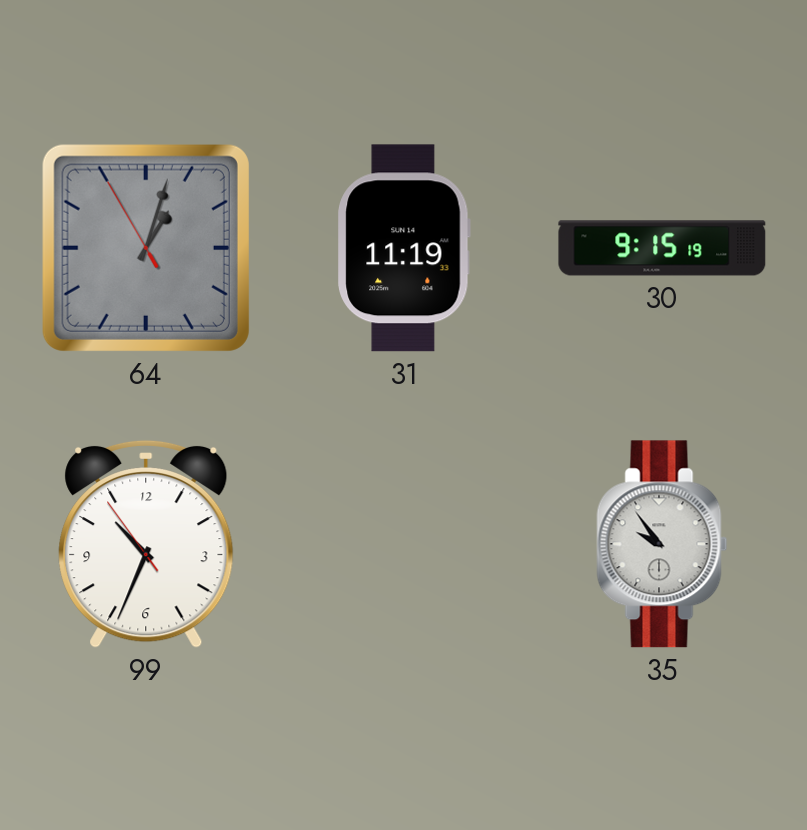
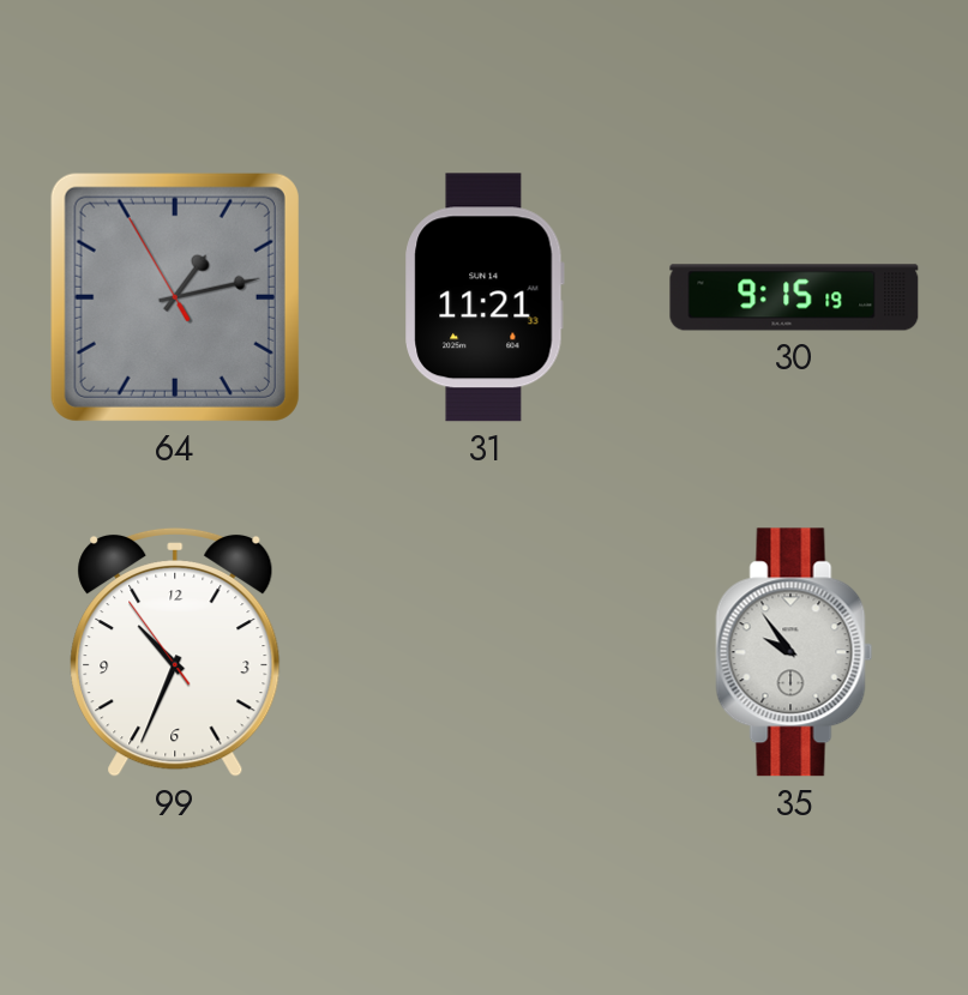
64: 1:02 -> 1:12 (175, 297)
31: 11:19 -> 11:21 (485, 297)
